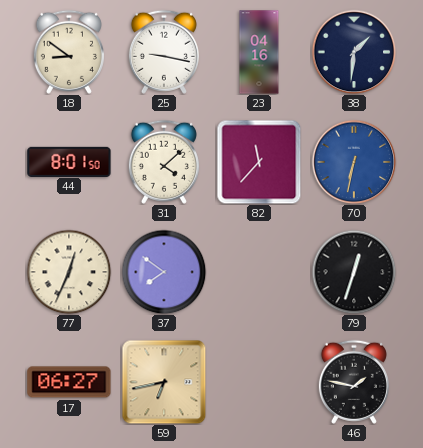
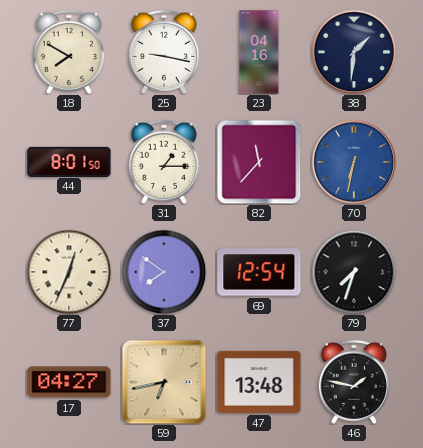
18: 8:51 -> 7:50 (69, 52)
31: 4:08 -> 1:15 (164, 162)
69: none -> 12:54 (259, 272)
79: 12:33 -> 7:33 (354, 272)
17: 06:27 -> 04:27 (69, 382)
47: none -> 13:48 (259, 382)
